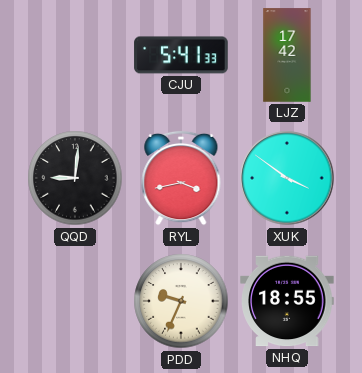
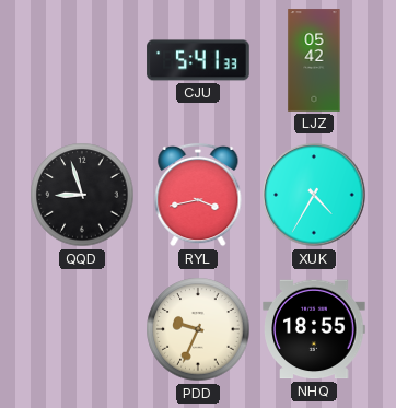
LJZ: 17:42 -> 05:42 (314, 60)
QQD: 9:01 -> 8:57 (82, 195)
XUK: 3:51 -> 4:35 (314, 195)
